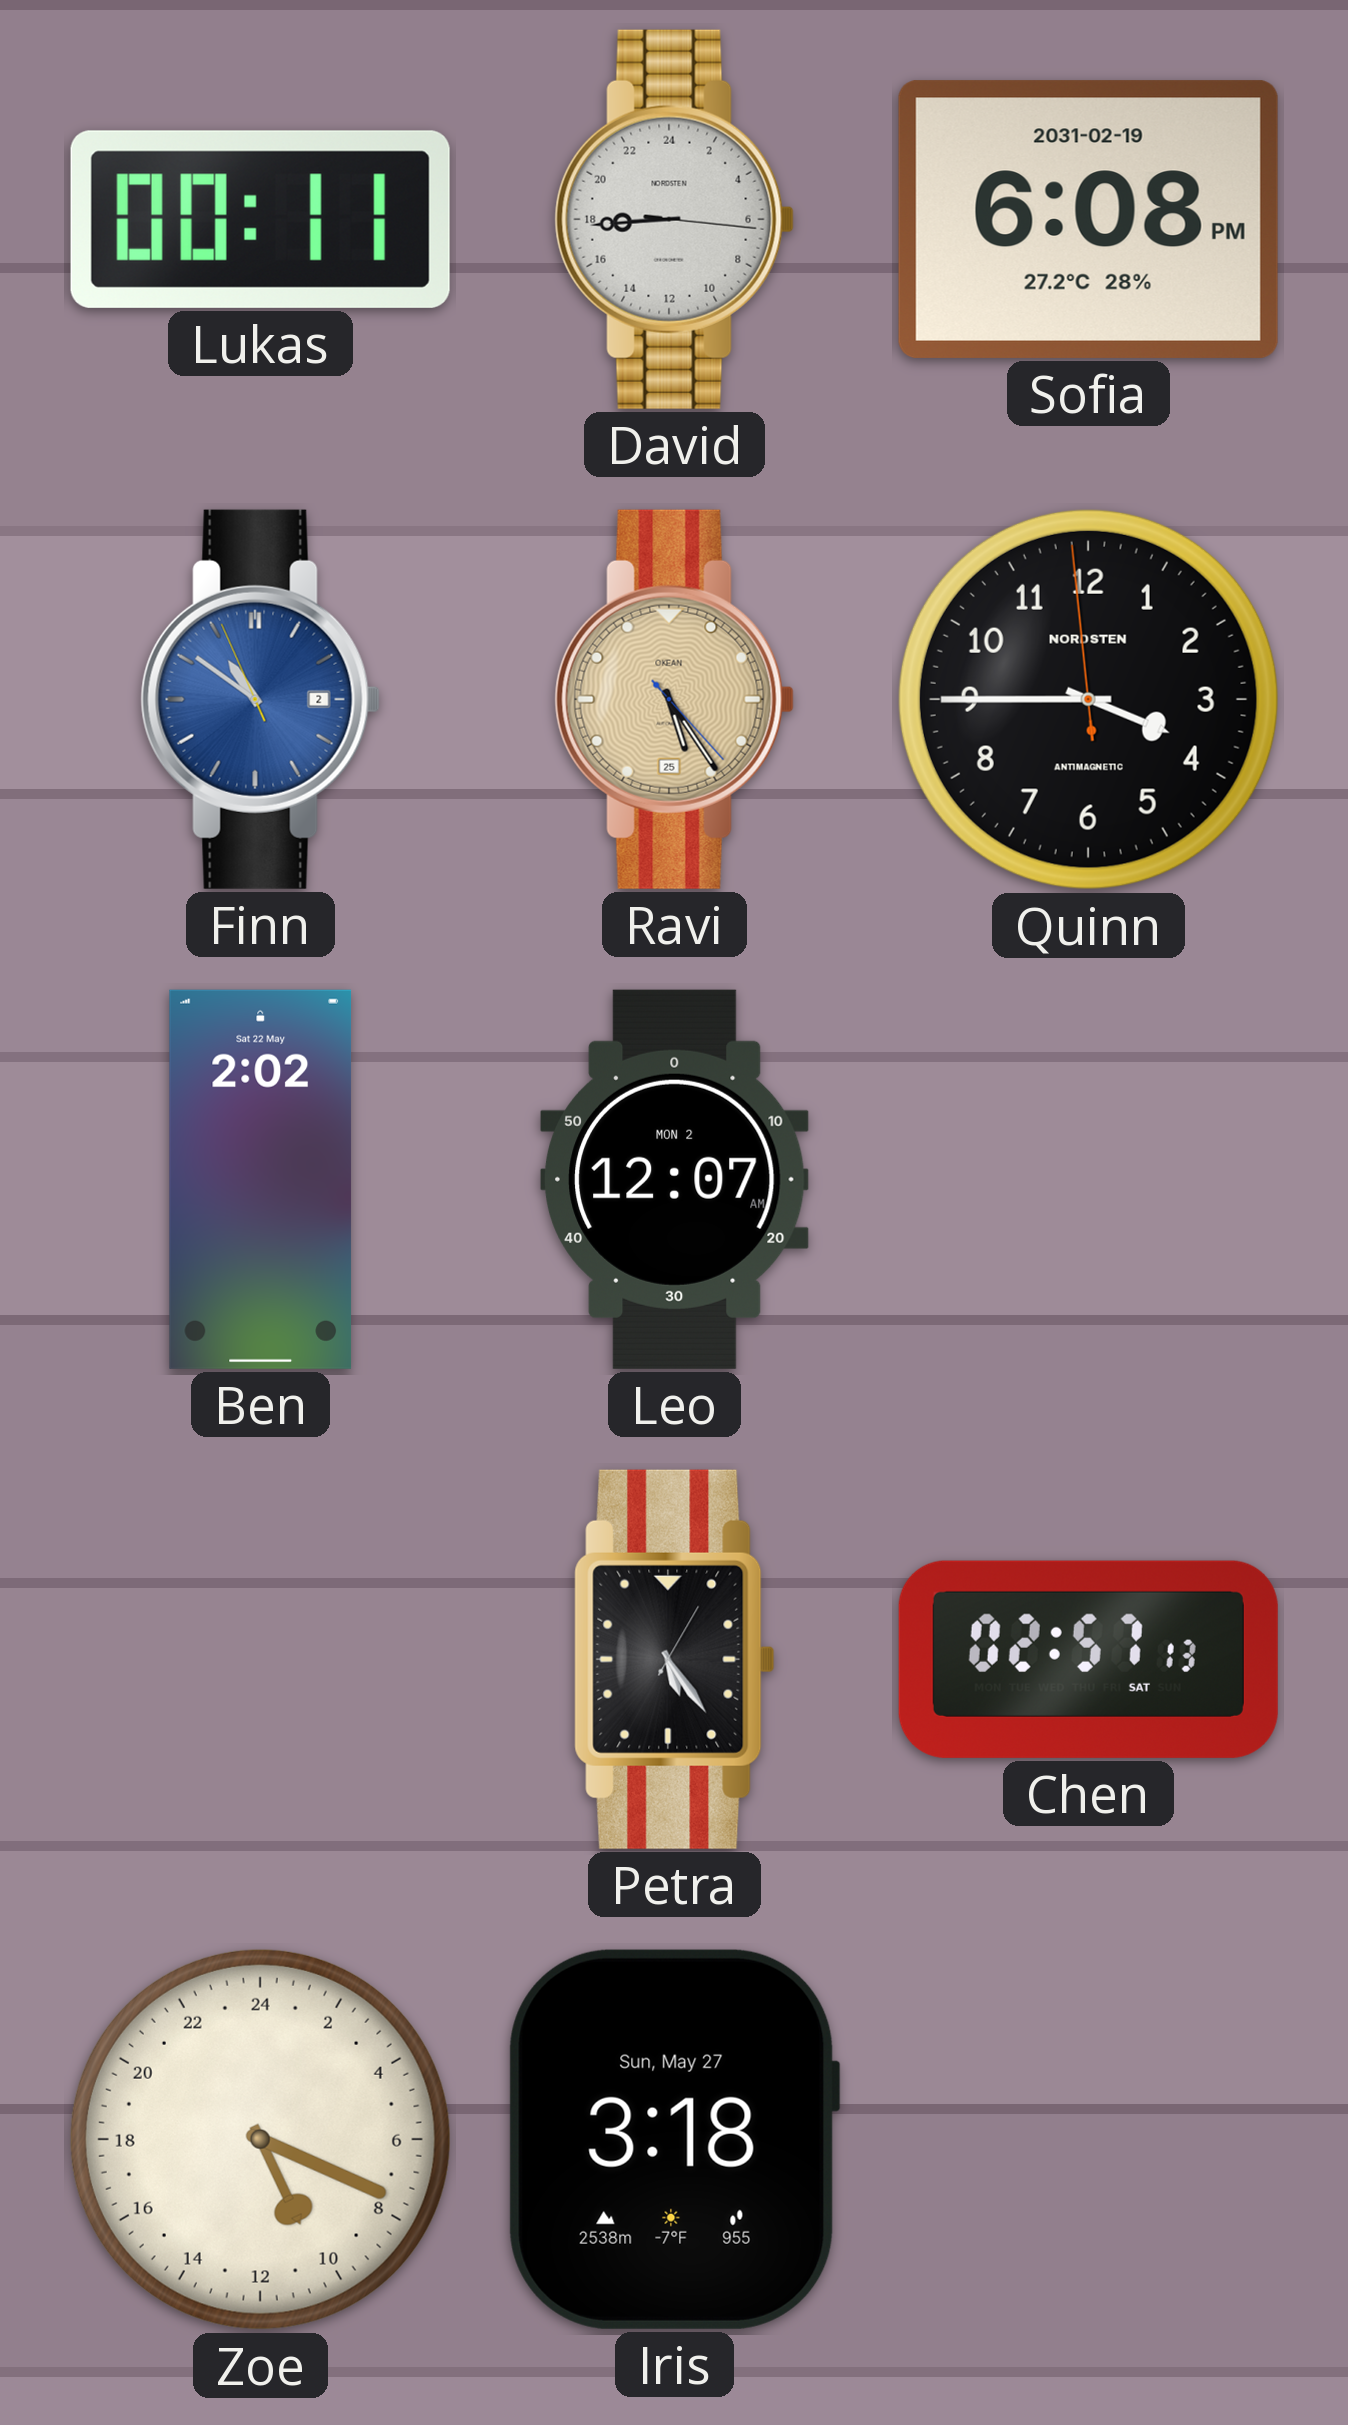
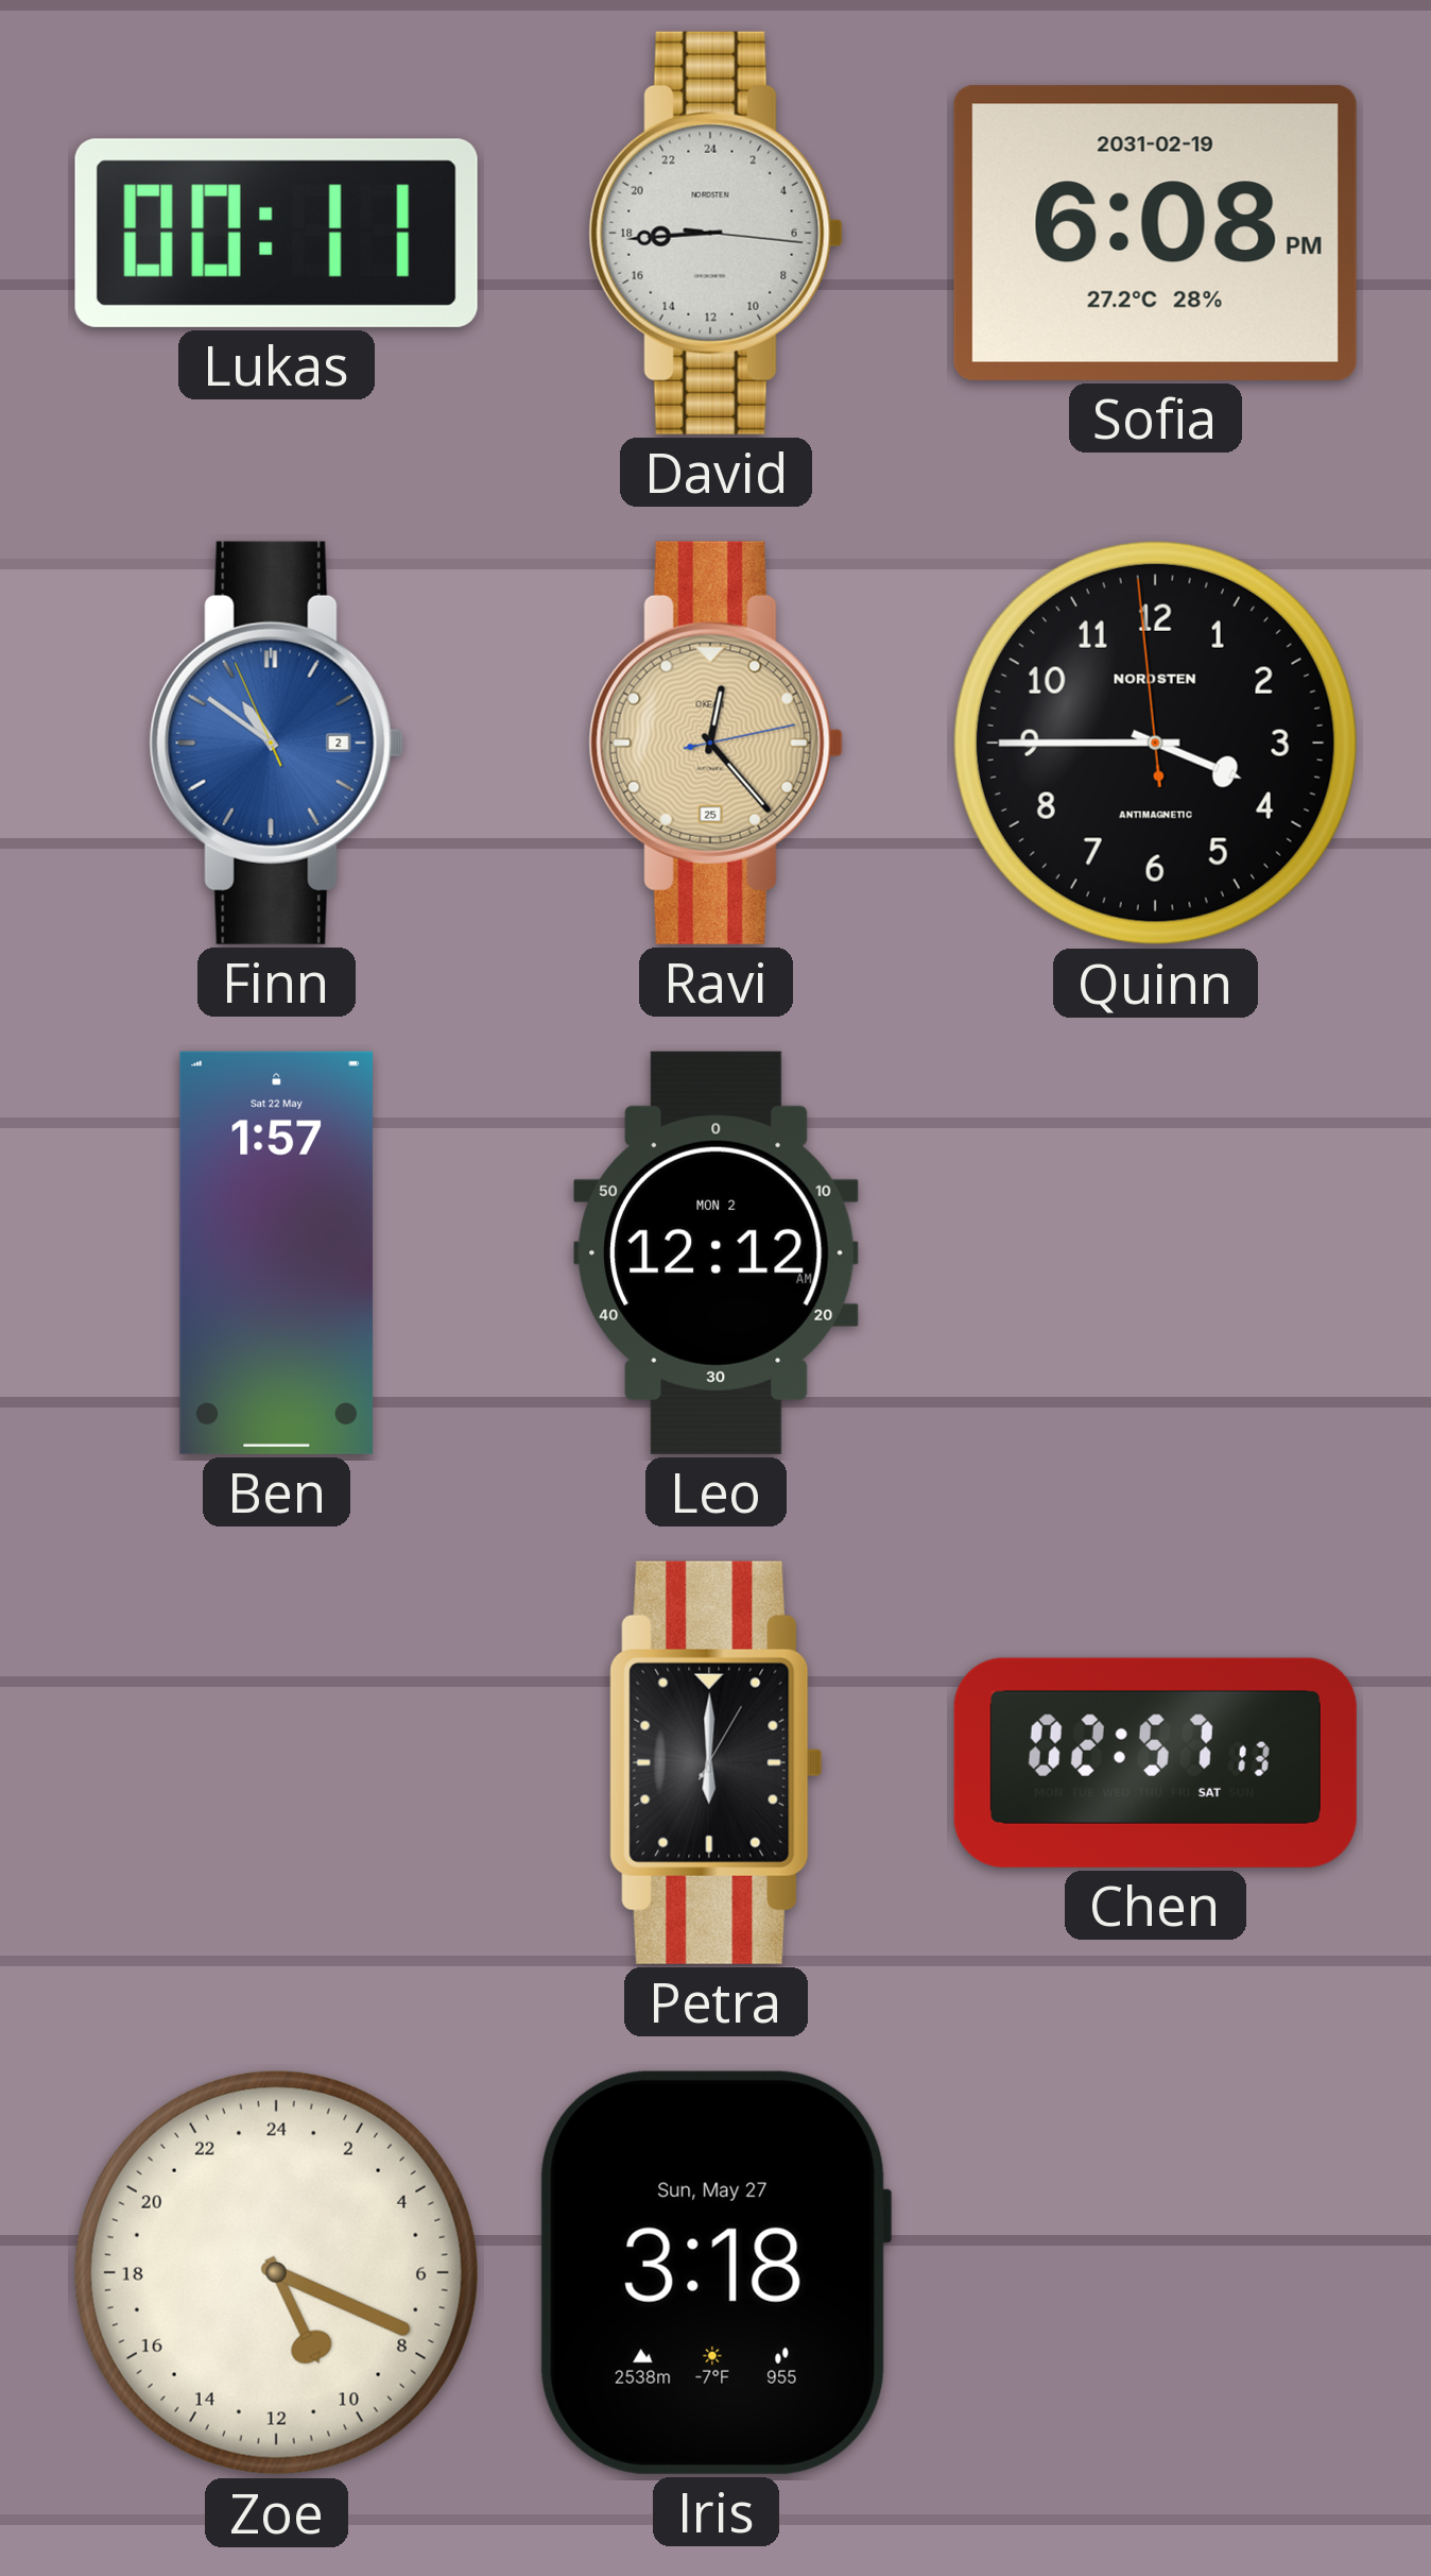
Ravi: 5:24 -> 12:23 (715, 743)
Ben: 2:02 -> 1:57 (277, 1252)
Leo: 12:07 -> 12:12 (715, 1252)
Petra: 5:24 -> 6:00 (717, 1762)
